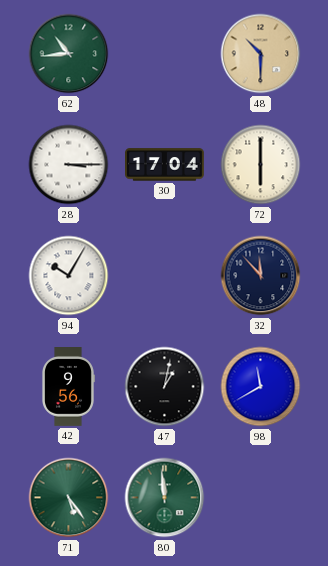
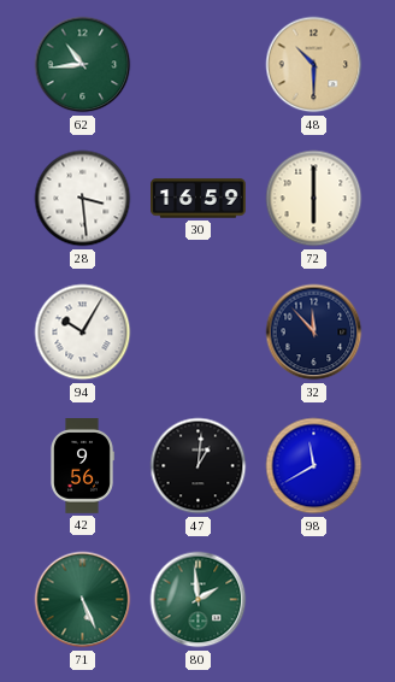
28: 3:15 -> 3:29 (83, 199)
30: 17:04 -> 16:59 (199, 199)
47: 1:02 -> 1:01 (199, 466)
71: 5:24 -> 5:26 (83, 600)
80: 11:59 -> 1:59 (199, 600)
